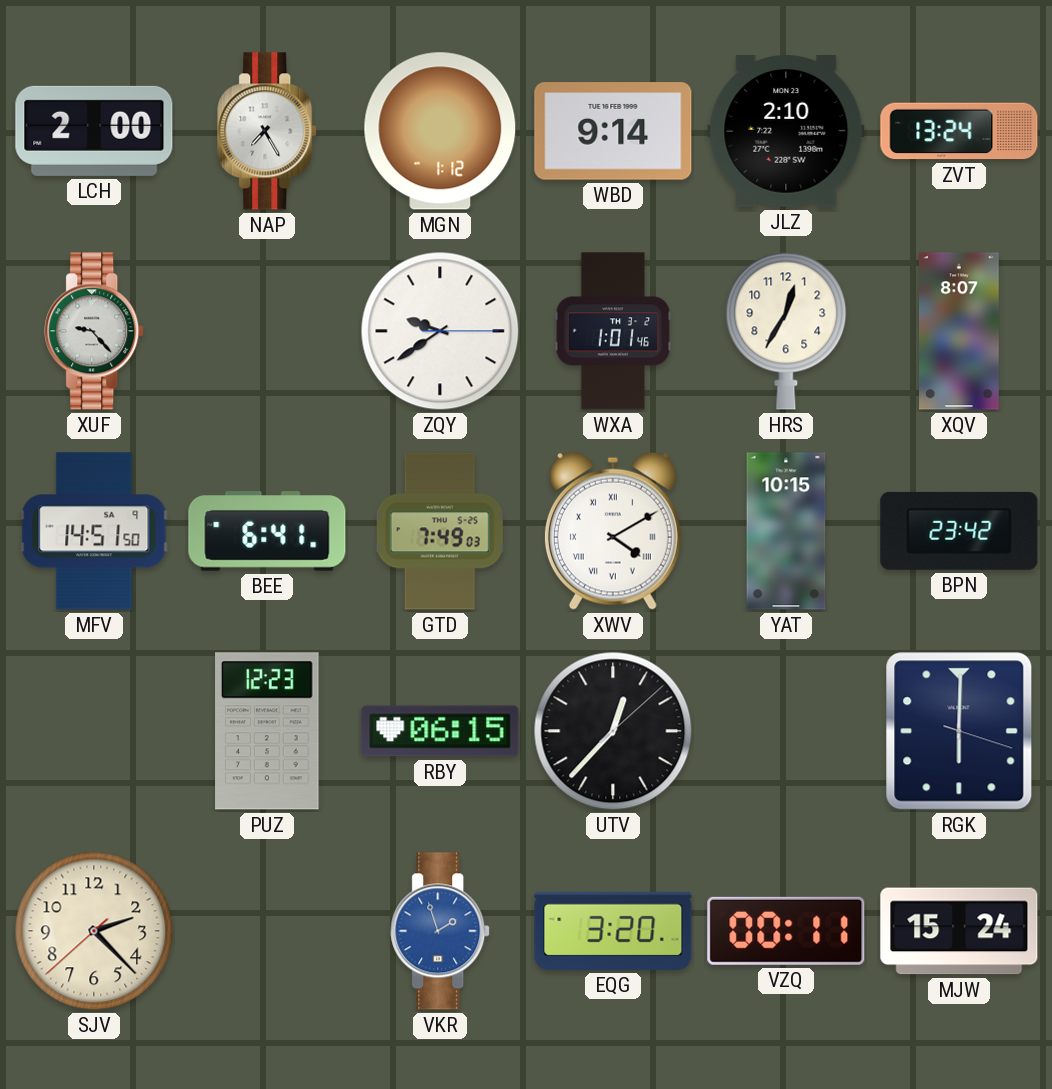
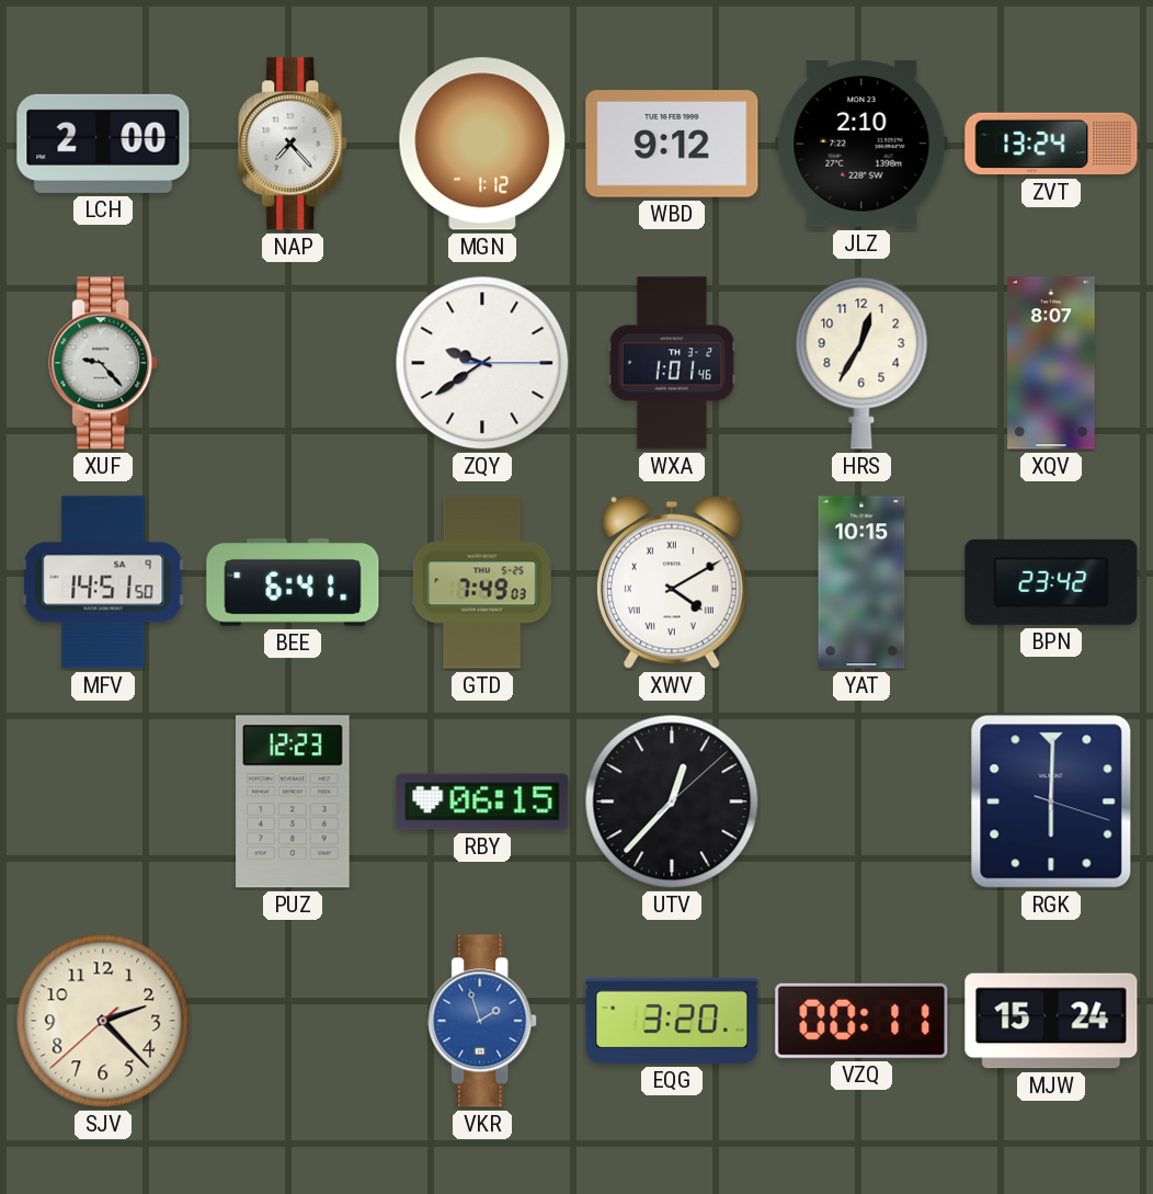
NAP: 7:25 -> 7:23 (294, 144)
WBD: 9:14 -> 9:12 (672, 144)
